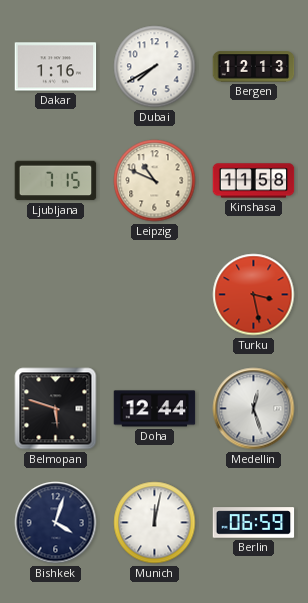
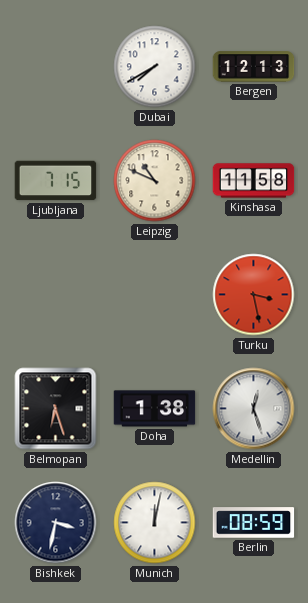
Dakar: 1:16 -> none (56, 67)
Belmopan: 5:48 -> 6:27 (56, 409)
Doha: 12:44 -> 1:38 (155, 409)
Bishkek: 4:03 -> 3:32 (56, 523)
Berlin: 06:59 -> 08:59 (254, 523)
